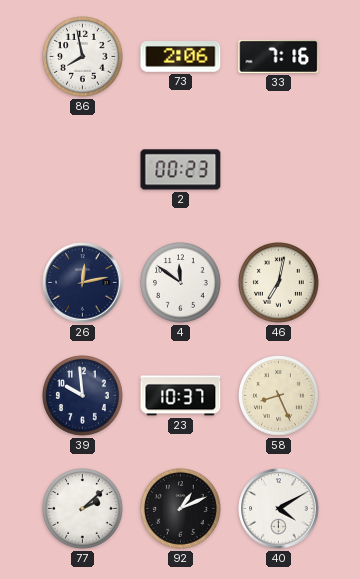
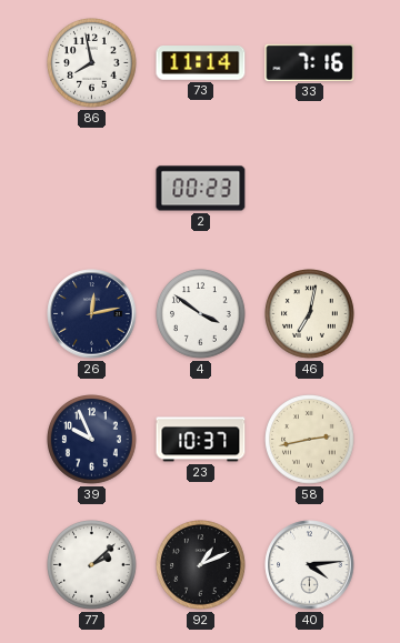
73: 2:06 -> 11:14 (201, 63)
4: 11:51 -> 3:51 (201, 314)
39: 9:59 -> 9:56 (92, 440)
58: 8:26 -> 2:43 (310, 440)
40: 4:10 -> 4:14 (310, 565)
